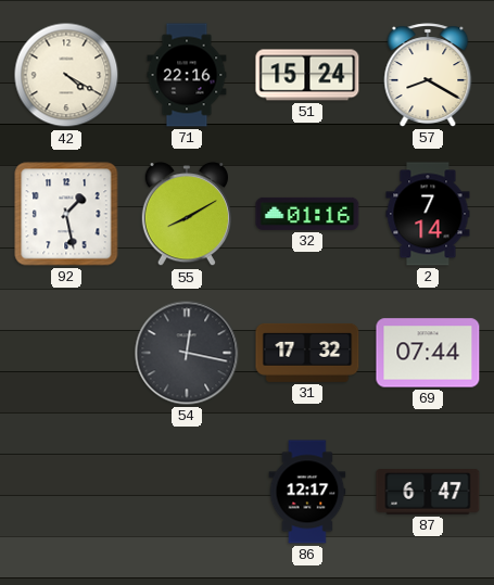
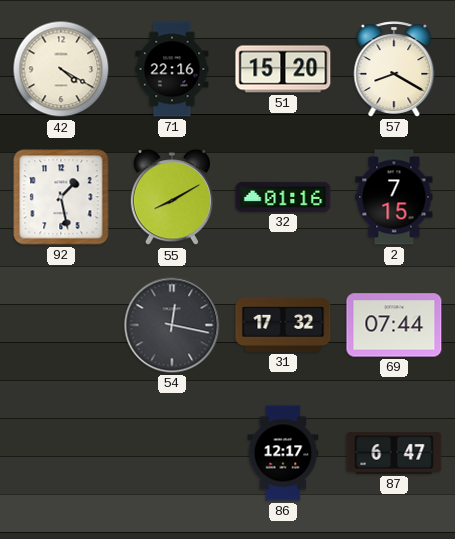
51: 15:24 -> 15:20 (283, 69)
2: 7:14 -> 7:15 (394, 197)
